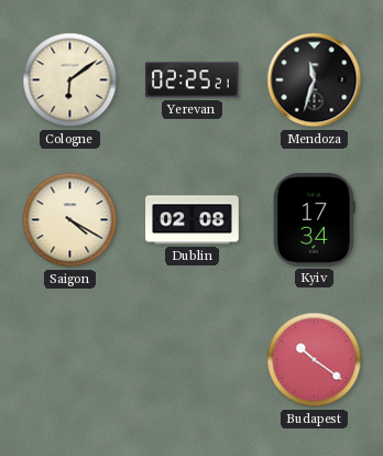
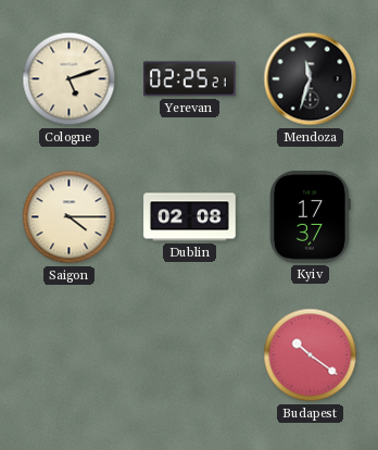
Cologne: 6:09 -> 5:12 (70, 79)
Saigon: 4:20 -> 4:15 (70, 217)
Kyiv: 17:34 -> 17:37 (311, 217)
